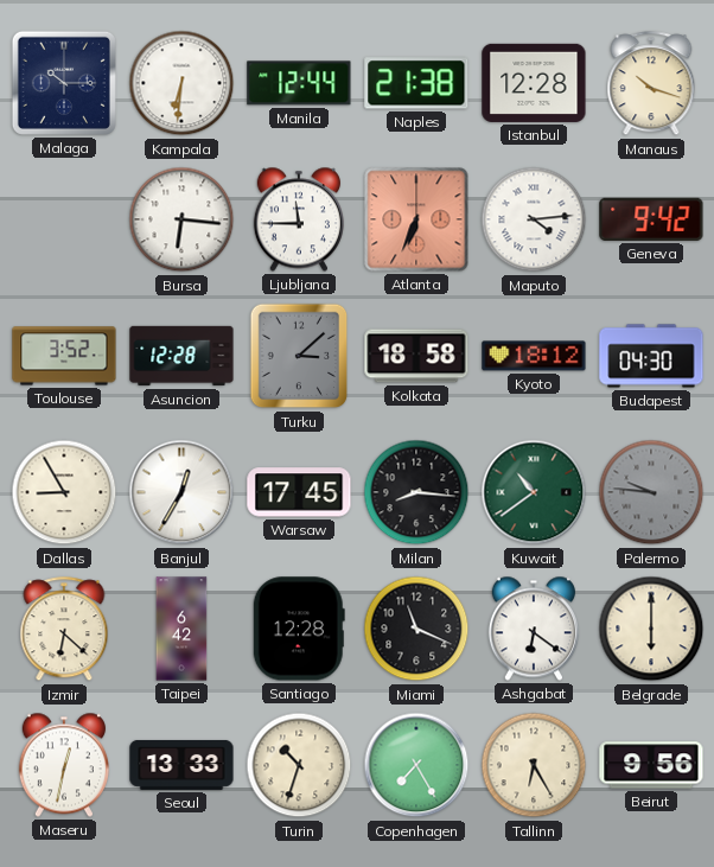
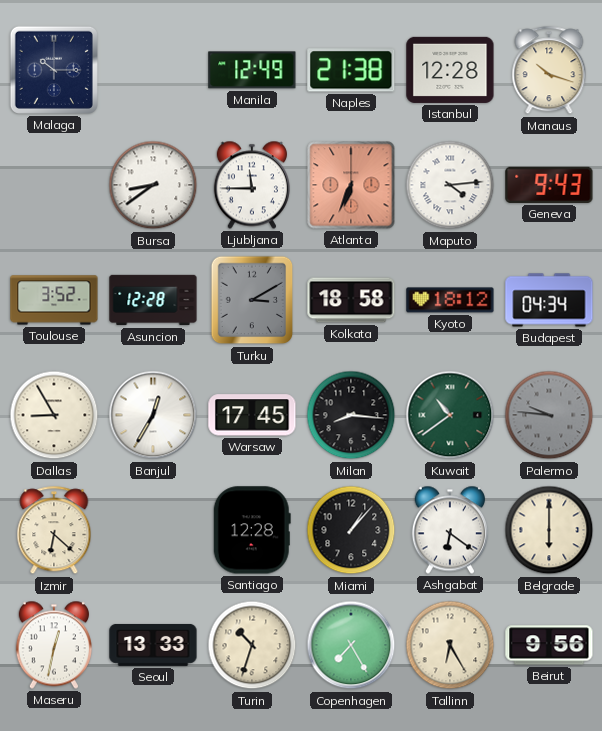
Kampala: 6:31 -> none (181, 83)
Manila: 12:44 -> 12:49 (252, 70)
Bursa: 6:16 -> 8:39 (153, 185)
Geneva: 9:42 -> 9:43 (549, 185)
Turku: 3:08 -> 3:10 (252, 300)
Budapest: 04:30 -> 04:34 (549, 300)
Taipei: 6:42 -> none (181, 629)
Miami: 11:19 -> 1:07 (351, 530)
